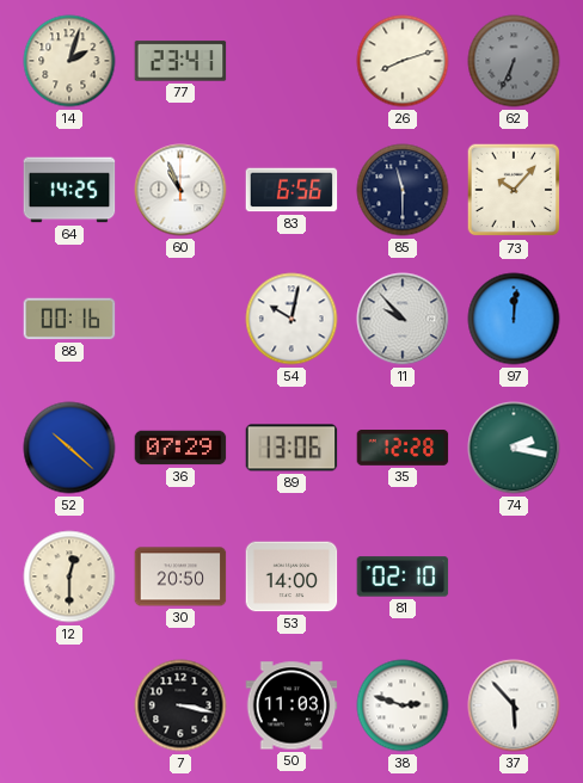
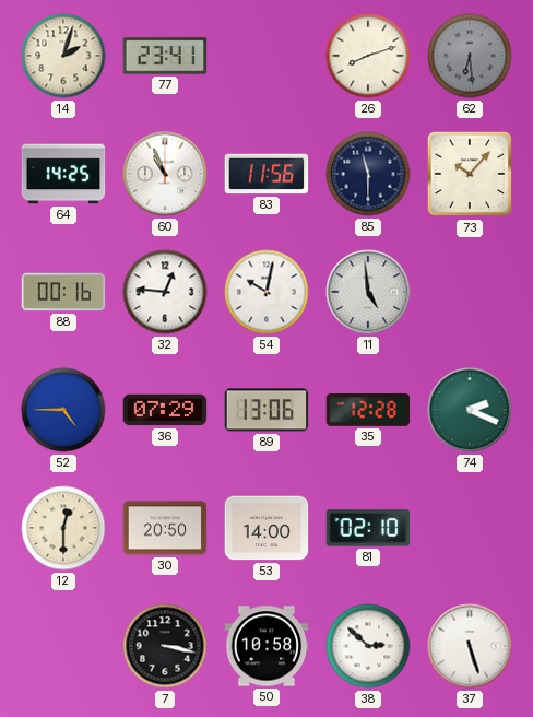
62: 6:34 -> 6:29 (470, 56)
83: 6:56 -> 11:56 (266, 174)
32: none -> 12:46 (165, 292)
11: 9:53 -> 4:59 (368, 292)
97: 12:01 -> none (514, 319)
52: 10:22 -> 4:45 (63, 410)
74: 2:17 -> 2:19 (470, 410)
50: 11:03 -> 10:58 (266, 646)
38: 2:48 -> 2:52 (368, 646)
37: 5:53 -> 5:27 (470, 646)
